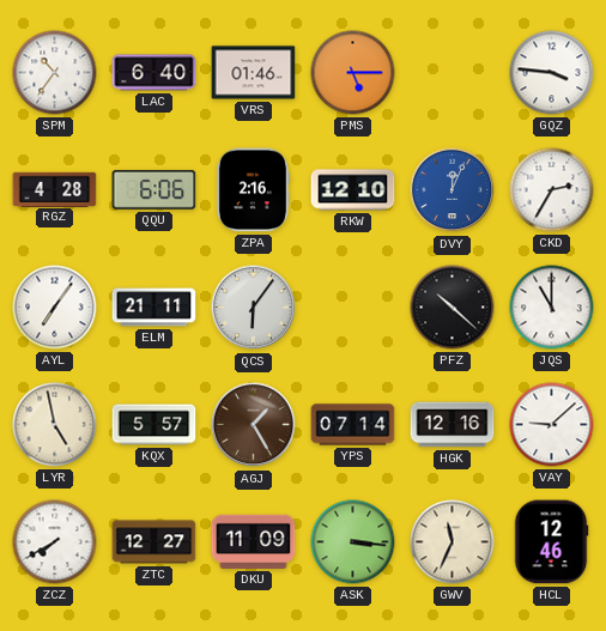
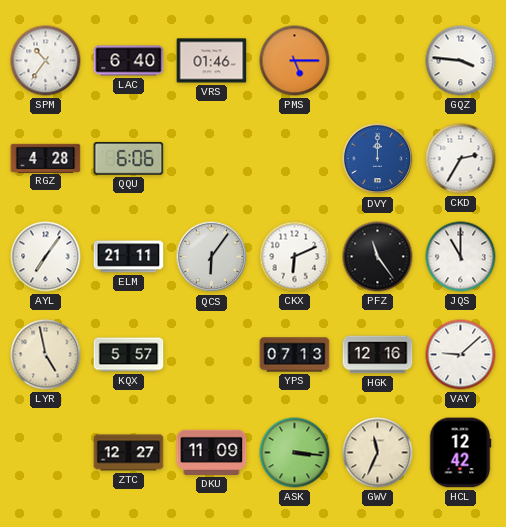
ZPA: 2:16 -> none (253, 190)
RKW: 12:10 -> none (353, 190)
DVY: 12:04 -> 12:00 (378, 159)
CKX: none -> 6:11 (295, 257)
PFZ: 10:22 -> 11:24 (378, 257)
AGJ: 1:25 -> none (254, 425)
YPS: 07:14 -> 07:13 (295, 355)
ZCZ: 7:40 -> none (55, 542)
HCL: 12:46 -> 12:42 (460, 453)
